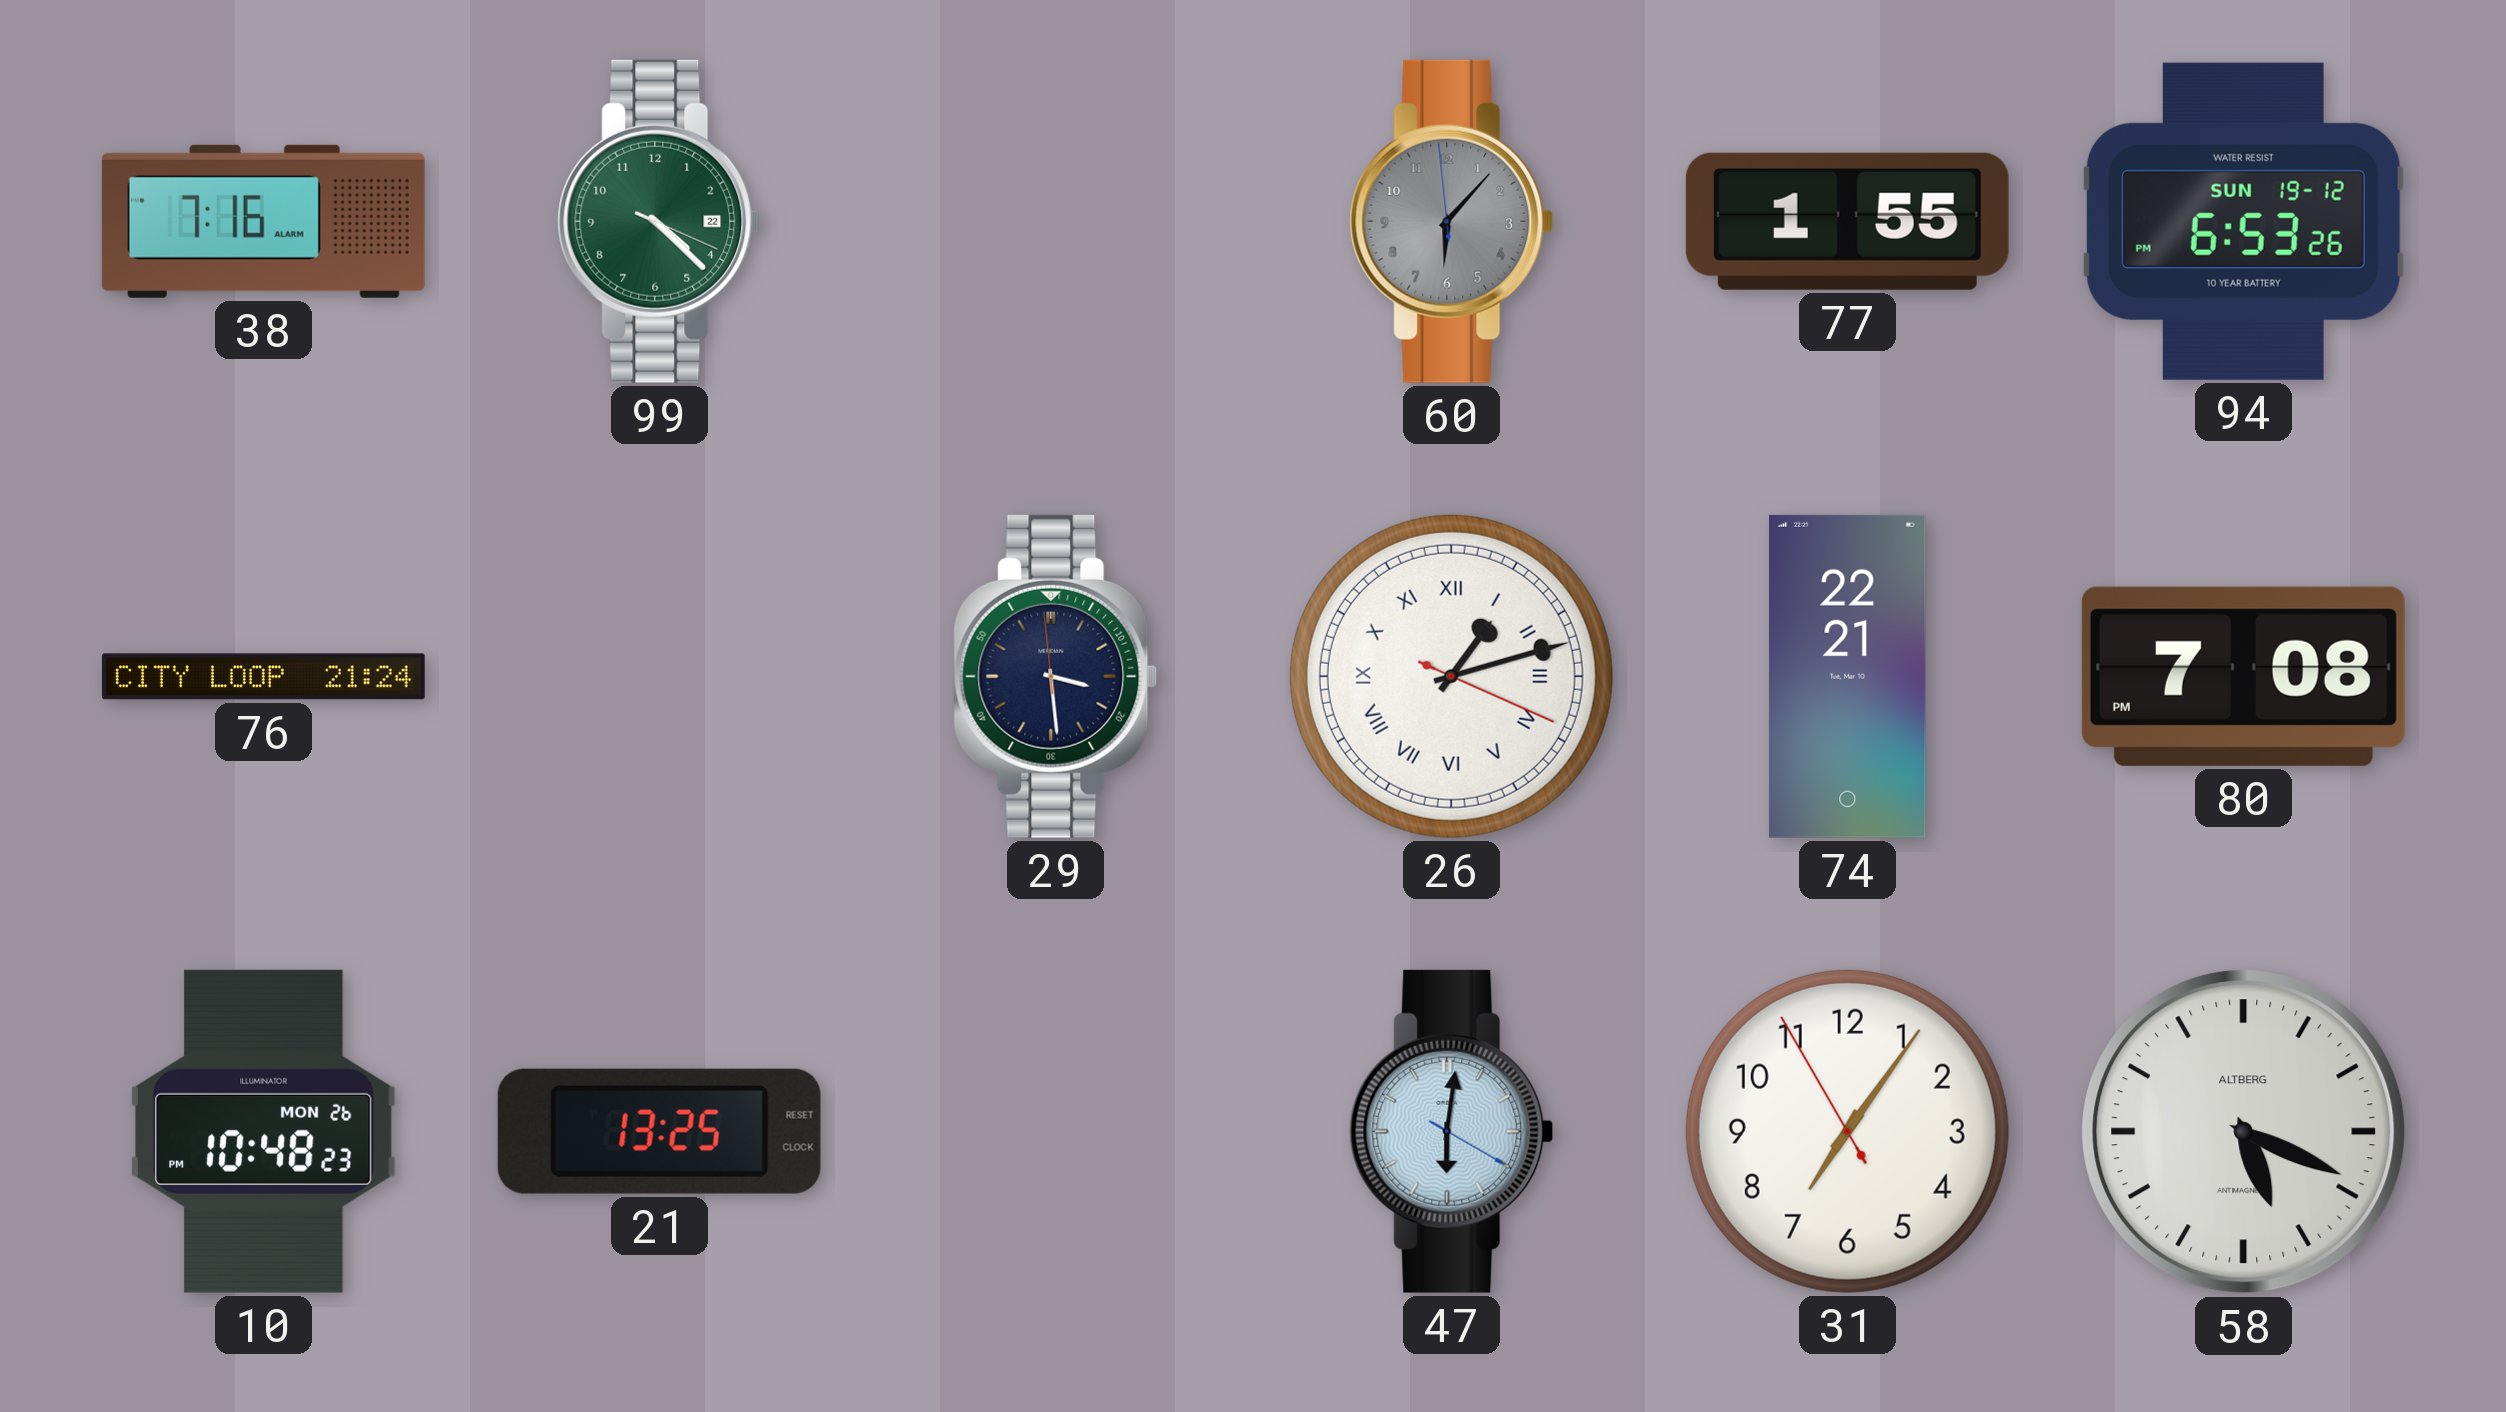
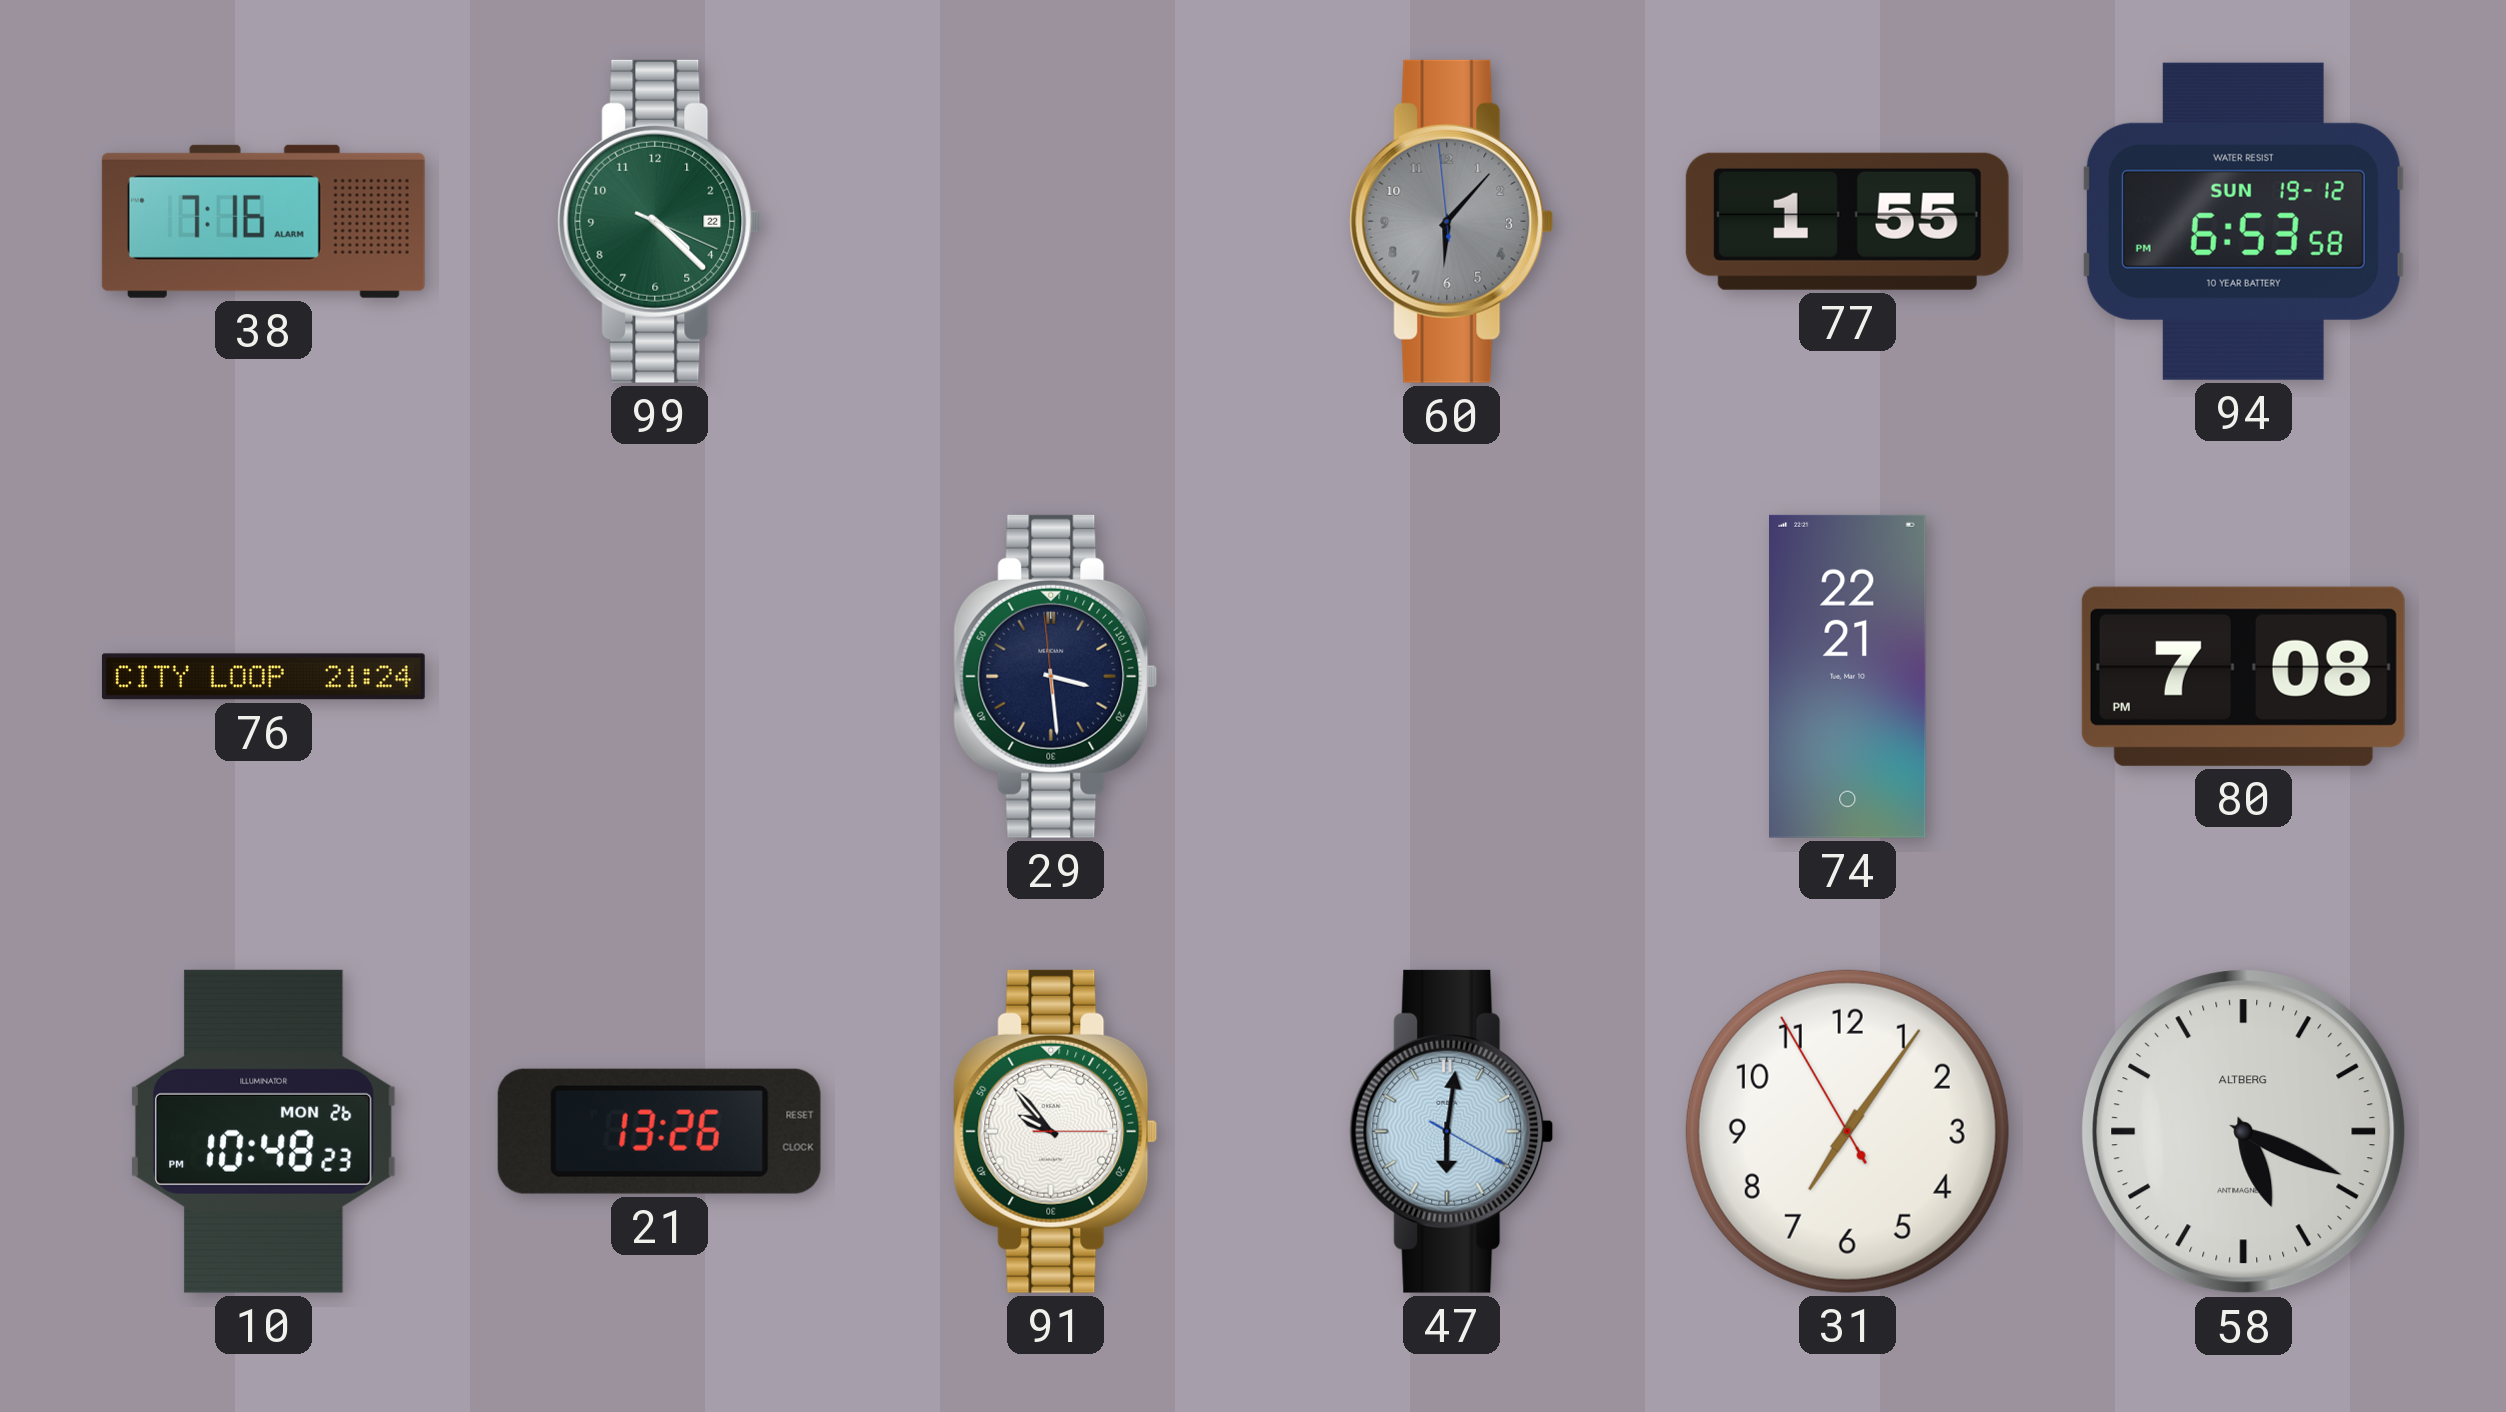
94: 6:53:26 PM -> 6:53:58 PM (2243, 221)
26: 1:12 -> none (1451, 676)
21: 13:25 -> 13:26 (659, 1131)
91: none -> 9:53 (1056, 1131)
